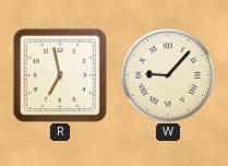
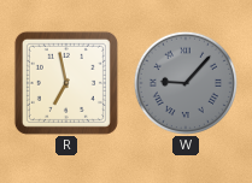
W dial: cream -> grey (184, 82)
